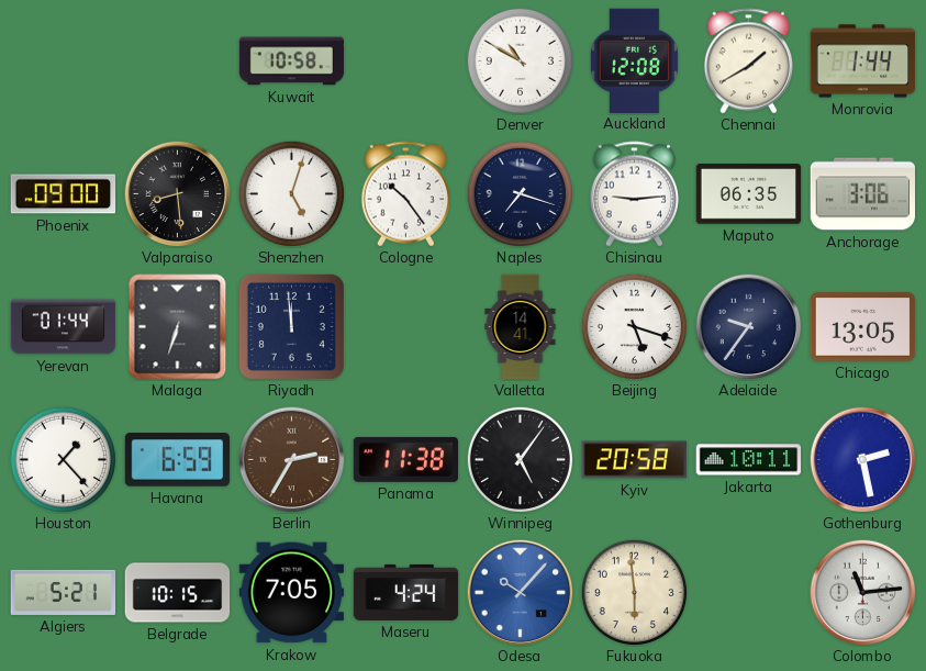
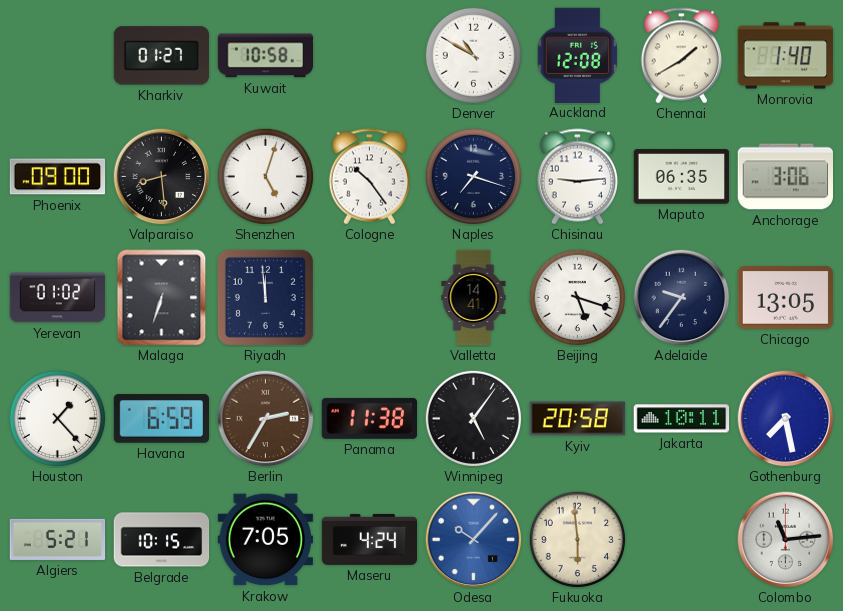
Kharkiv: none -> 01:27 (161, 56)
Monrovia: 1:44 -> 1:40 (786, 56)
Yerevan: 01:44 -> 01:02 (58, 298)
Gothenburg: 2:28 -> 7:28 (786, 419)
